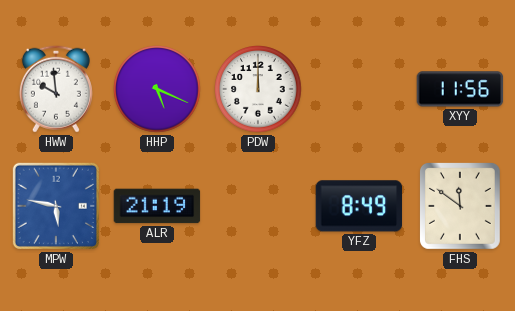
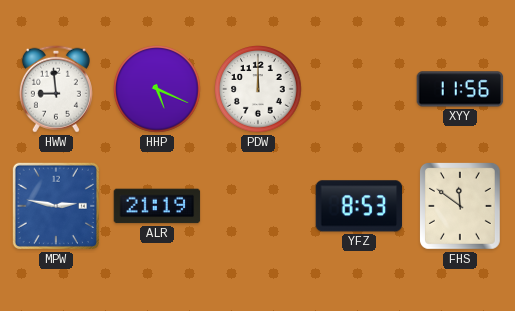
HWW: 9:59 -> 8:59 (56, 89)
MPW: 5:47 -> 2:47 (56, 206)
YFZ: 8:49 -> 8:53 (359, 206)
